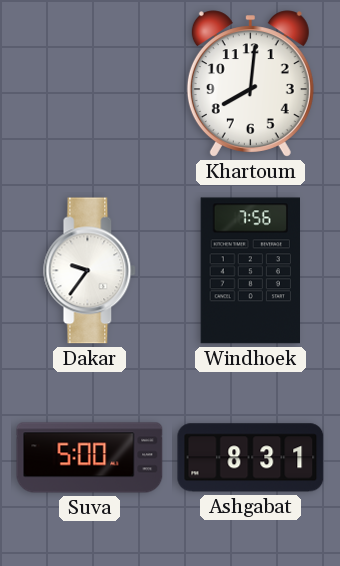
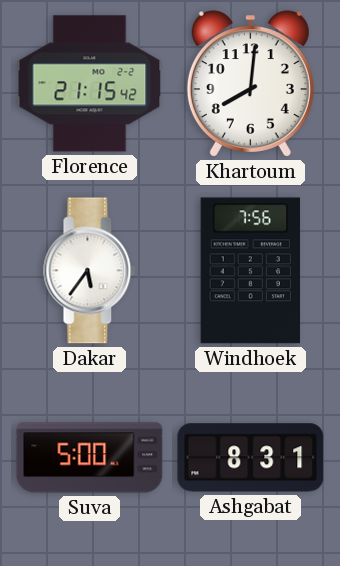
Florence: none -> 21:15 (90, 84)
Dakar: 9:36 -> 5:36 (90, 271)
